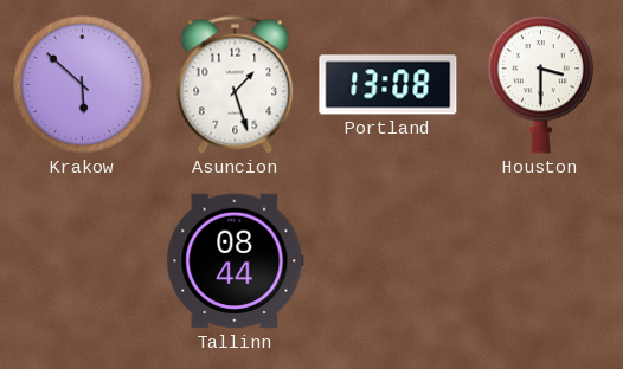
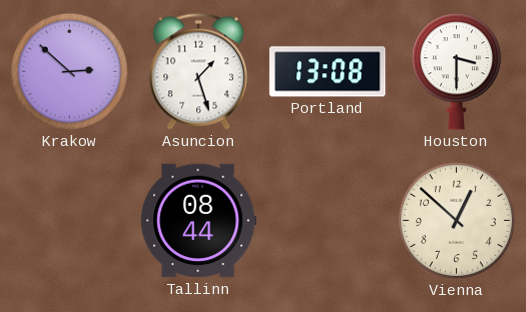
Krakow: 5:52 -> 2:52 (69, 71)
Vienna: none -> 12:52 (456, 220)
